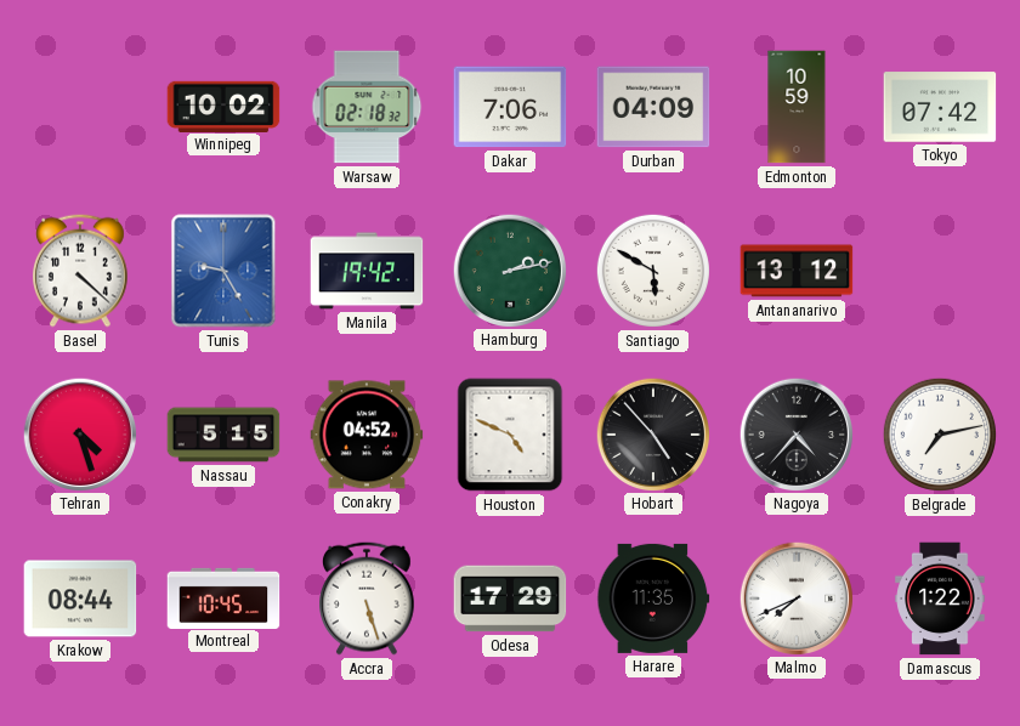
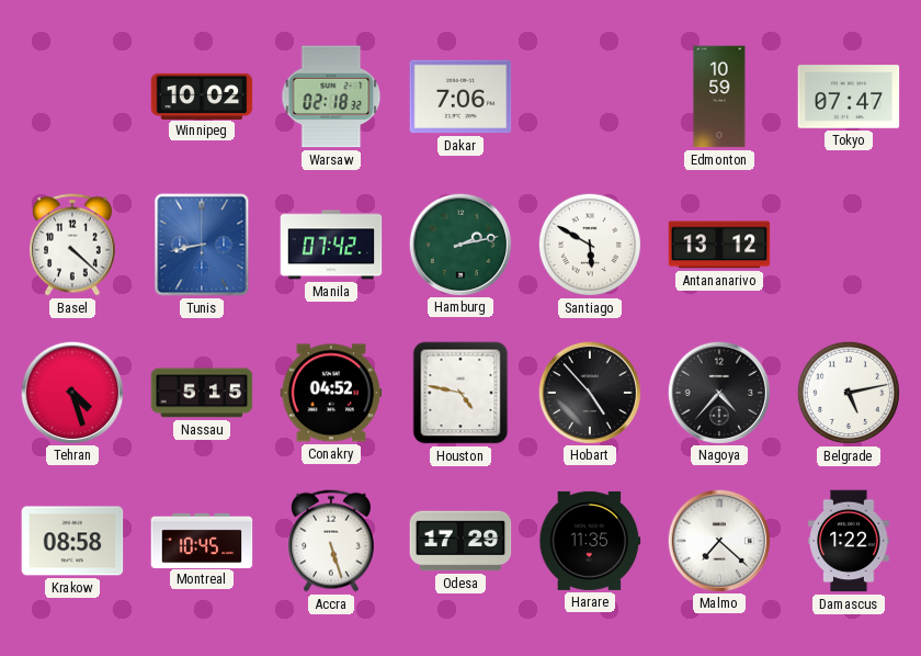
Durban: 04:09 -> none (653, 107)
Tokyo: 07:42 -> 07:47 (849, 97)
Tunis: 9:25 -> 8:43 (202, 245)
Manila: 19:42 -> 07:42 (331, 245)
Houston: 4:49 -> 4:47 (461, 393)
Belgrade: 7:13 -> 5:13 (849, 393)
Krakow: 08:44 -> 08:58 (72, 541)
Malmo: 7:41 -> 7:22 (718, 540)
